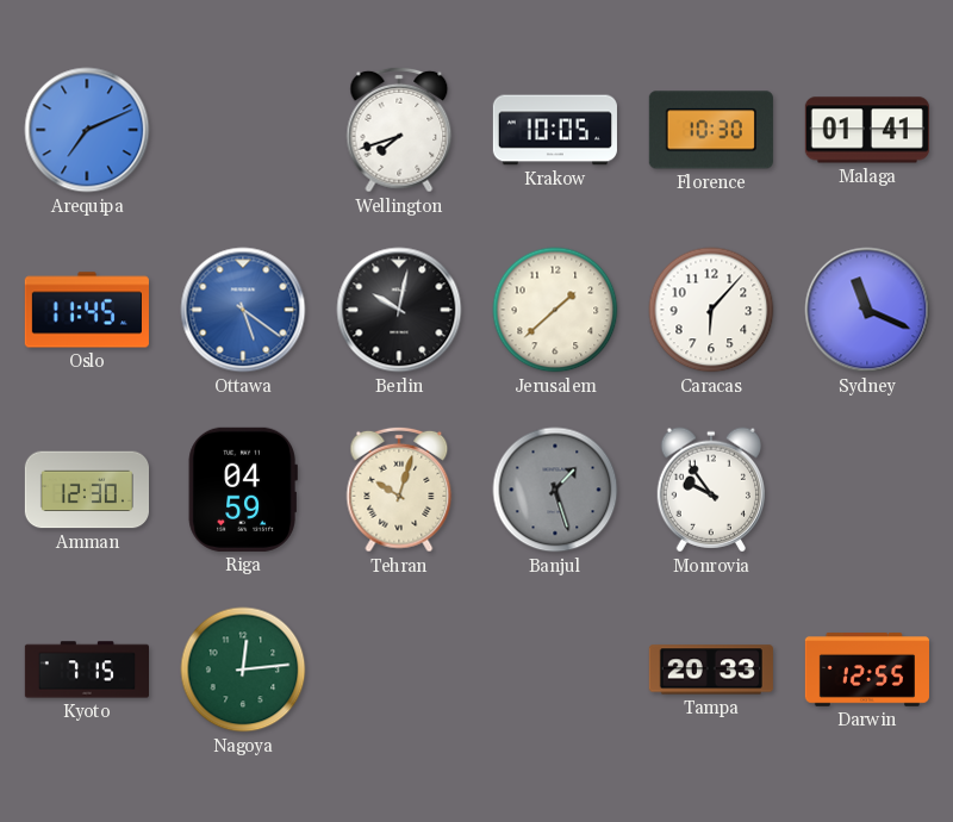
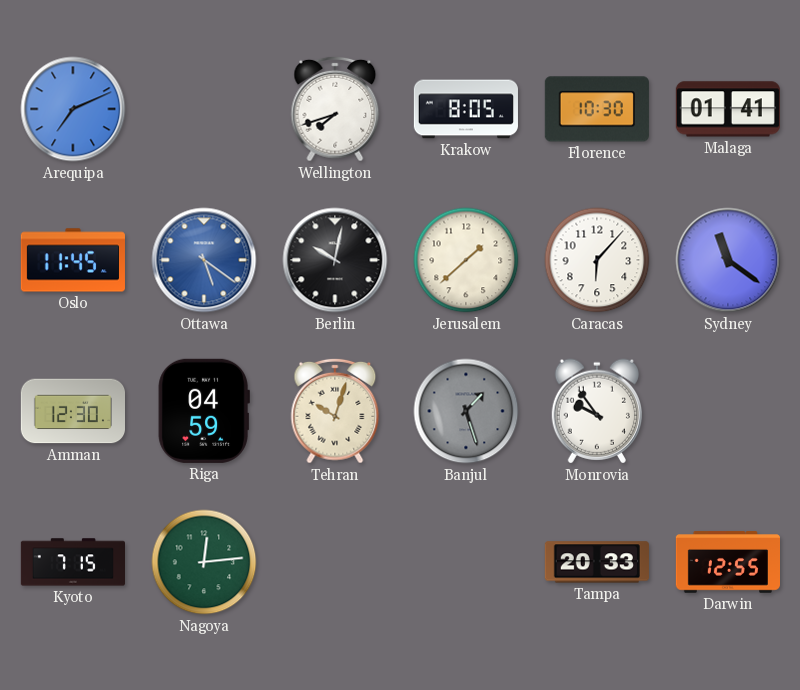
Krakow: 10:05 -> 8:05 (466, 109)
Sydney: 11:19 -> 11:21 (728, 260)
